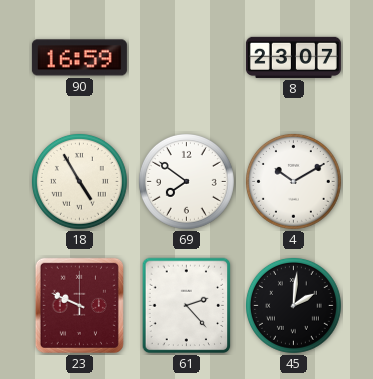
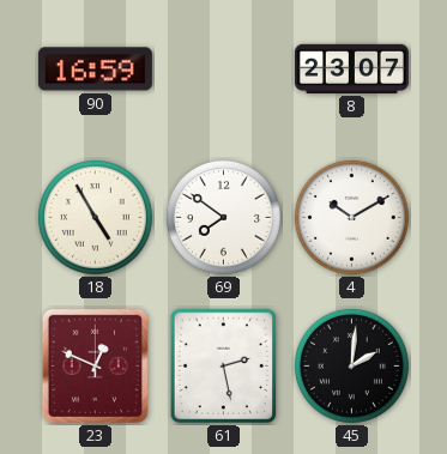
23: 9:49 -> 12:49 (95, 365)
61: 2:23 -> 2:28 (224, 367)
